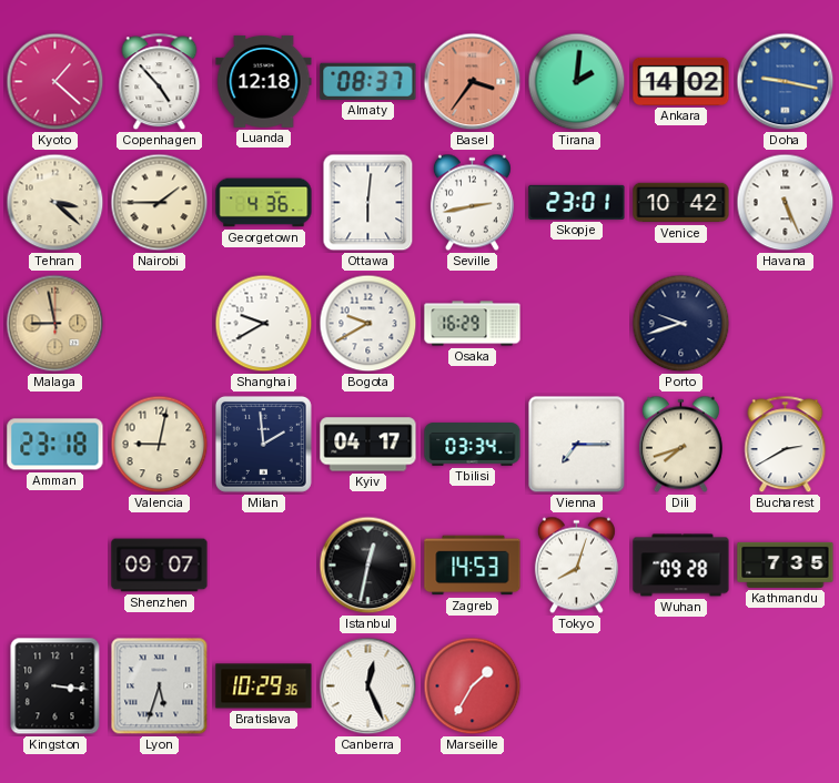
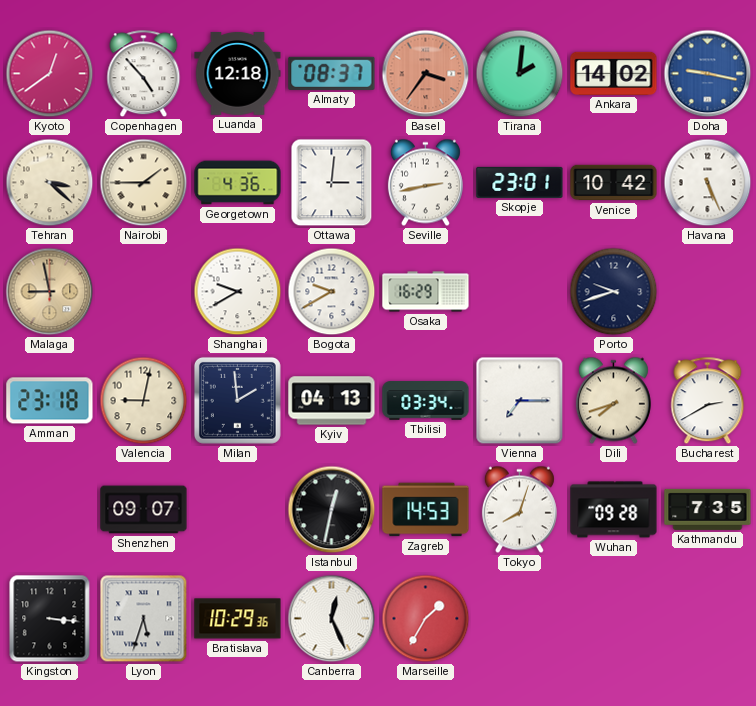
Kyoto: 1:22 -> 12:39 (50, 74)
Ottawa: 6:01 -> 3:01 (332, 183)
Kyiv: 04:17 -> 04:13 (332, 401)
